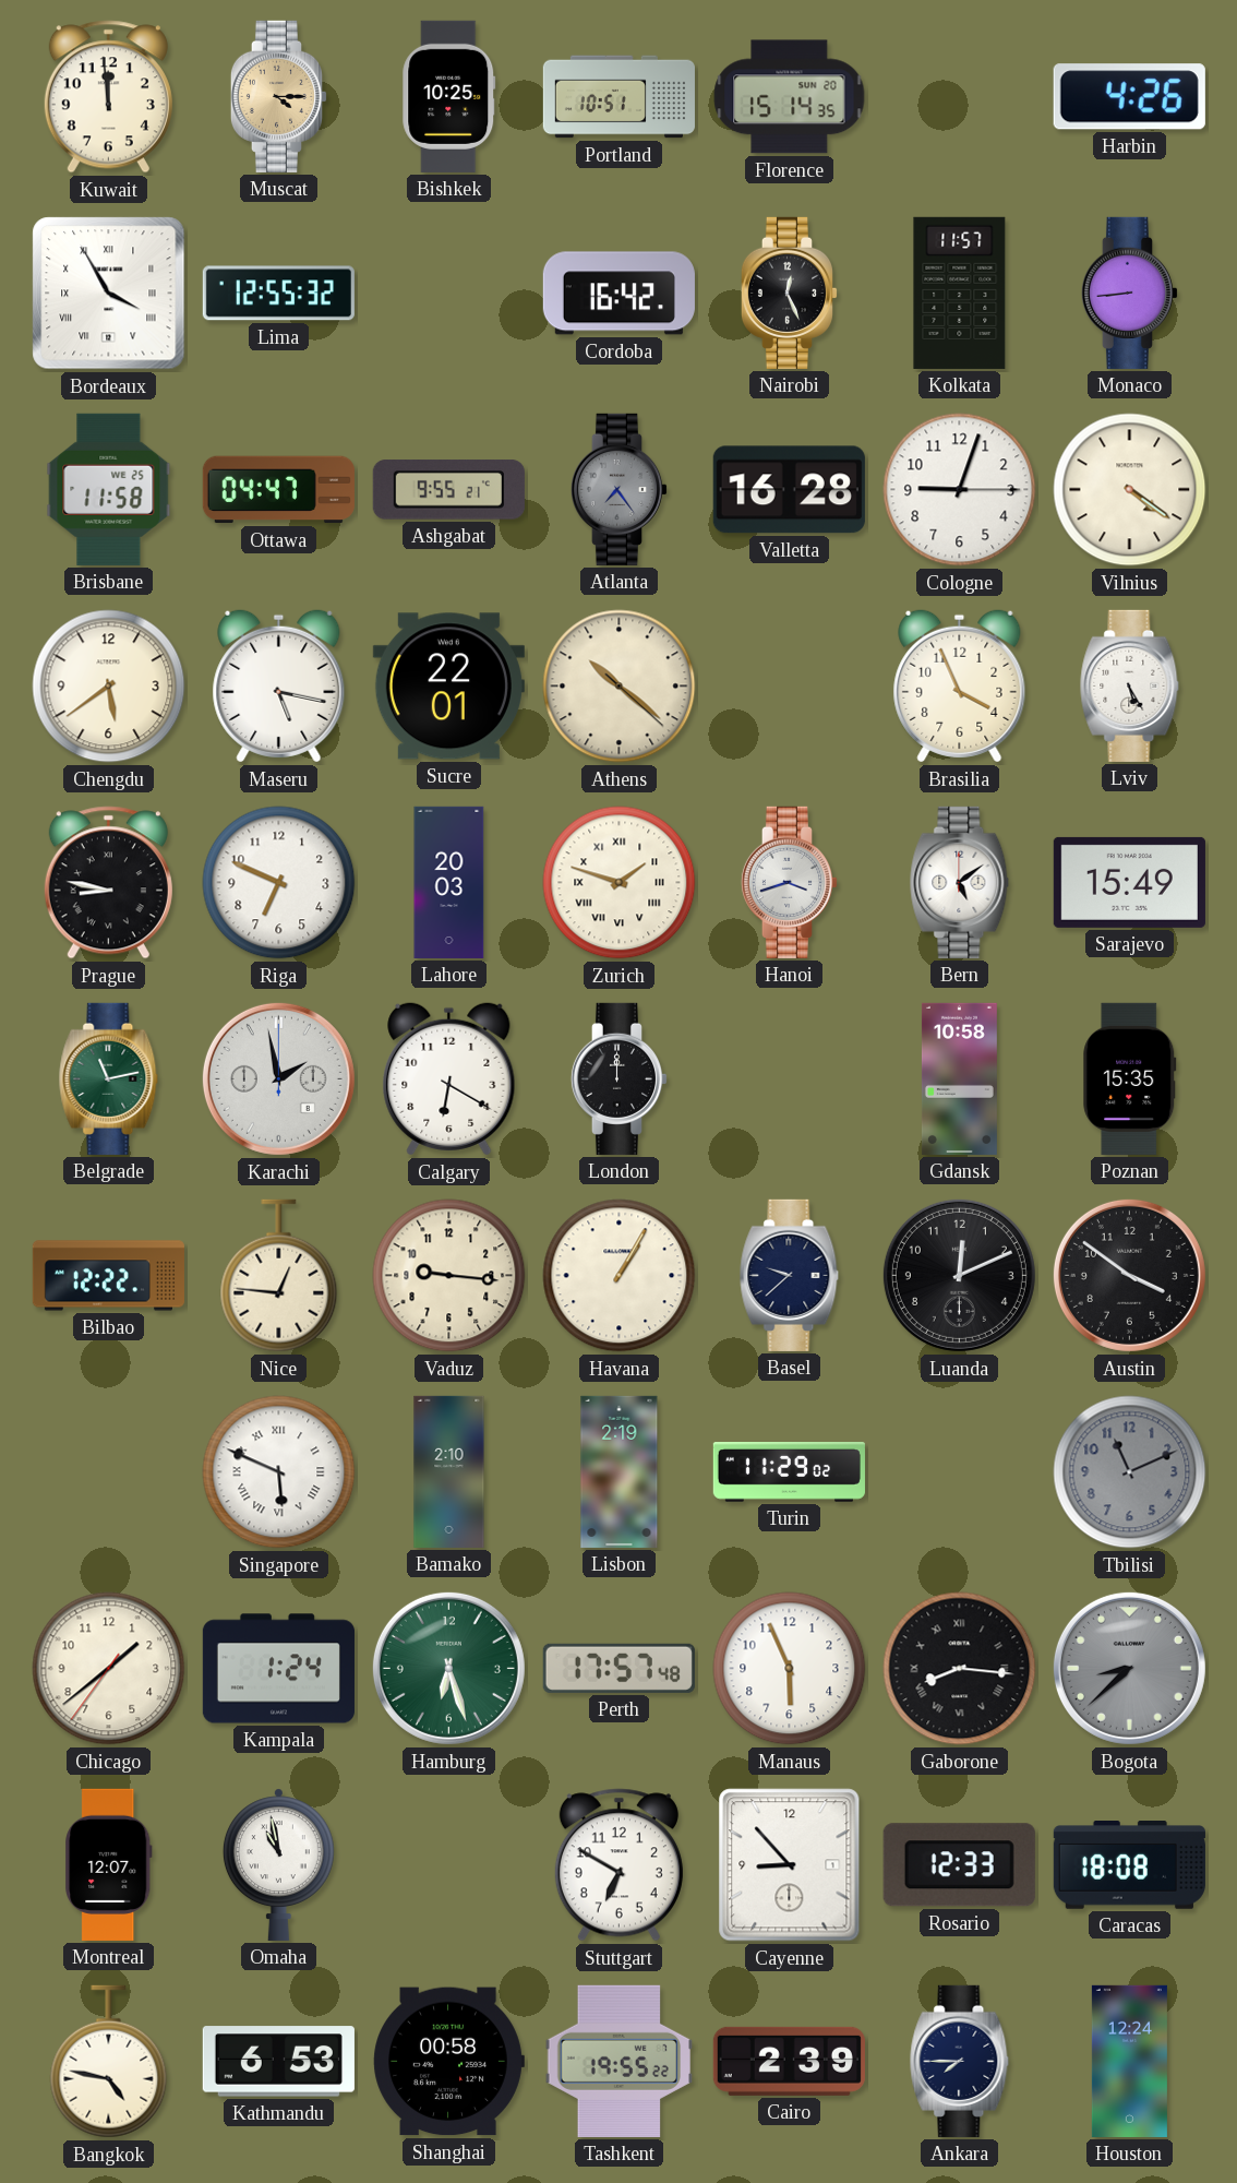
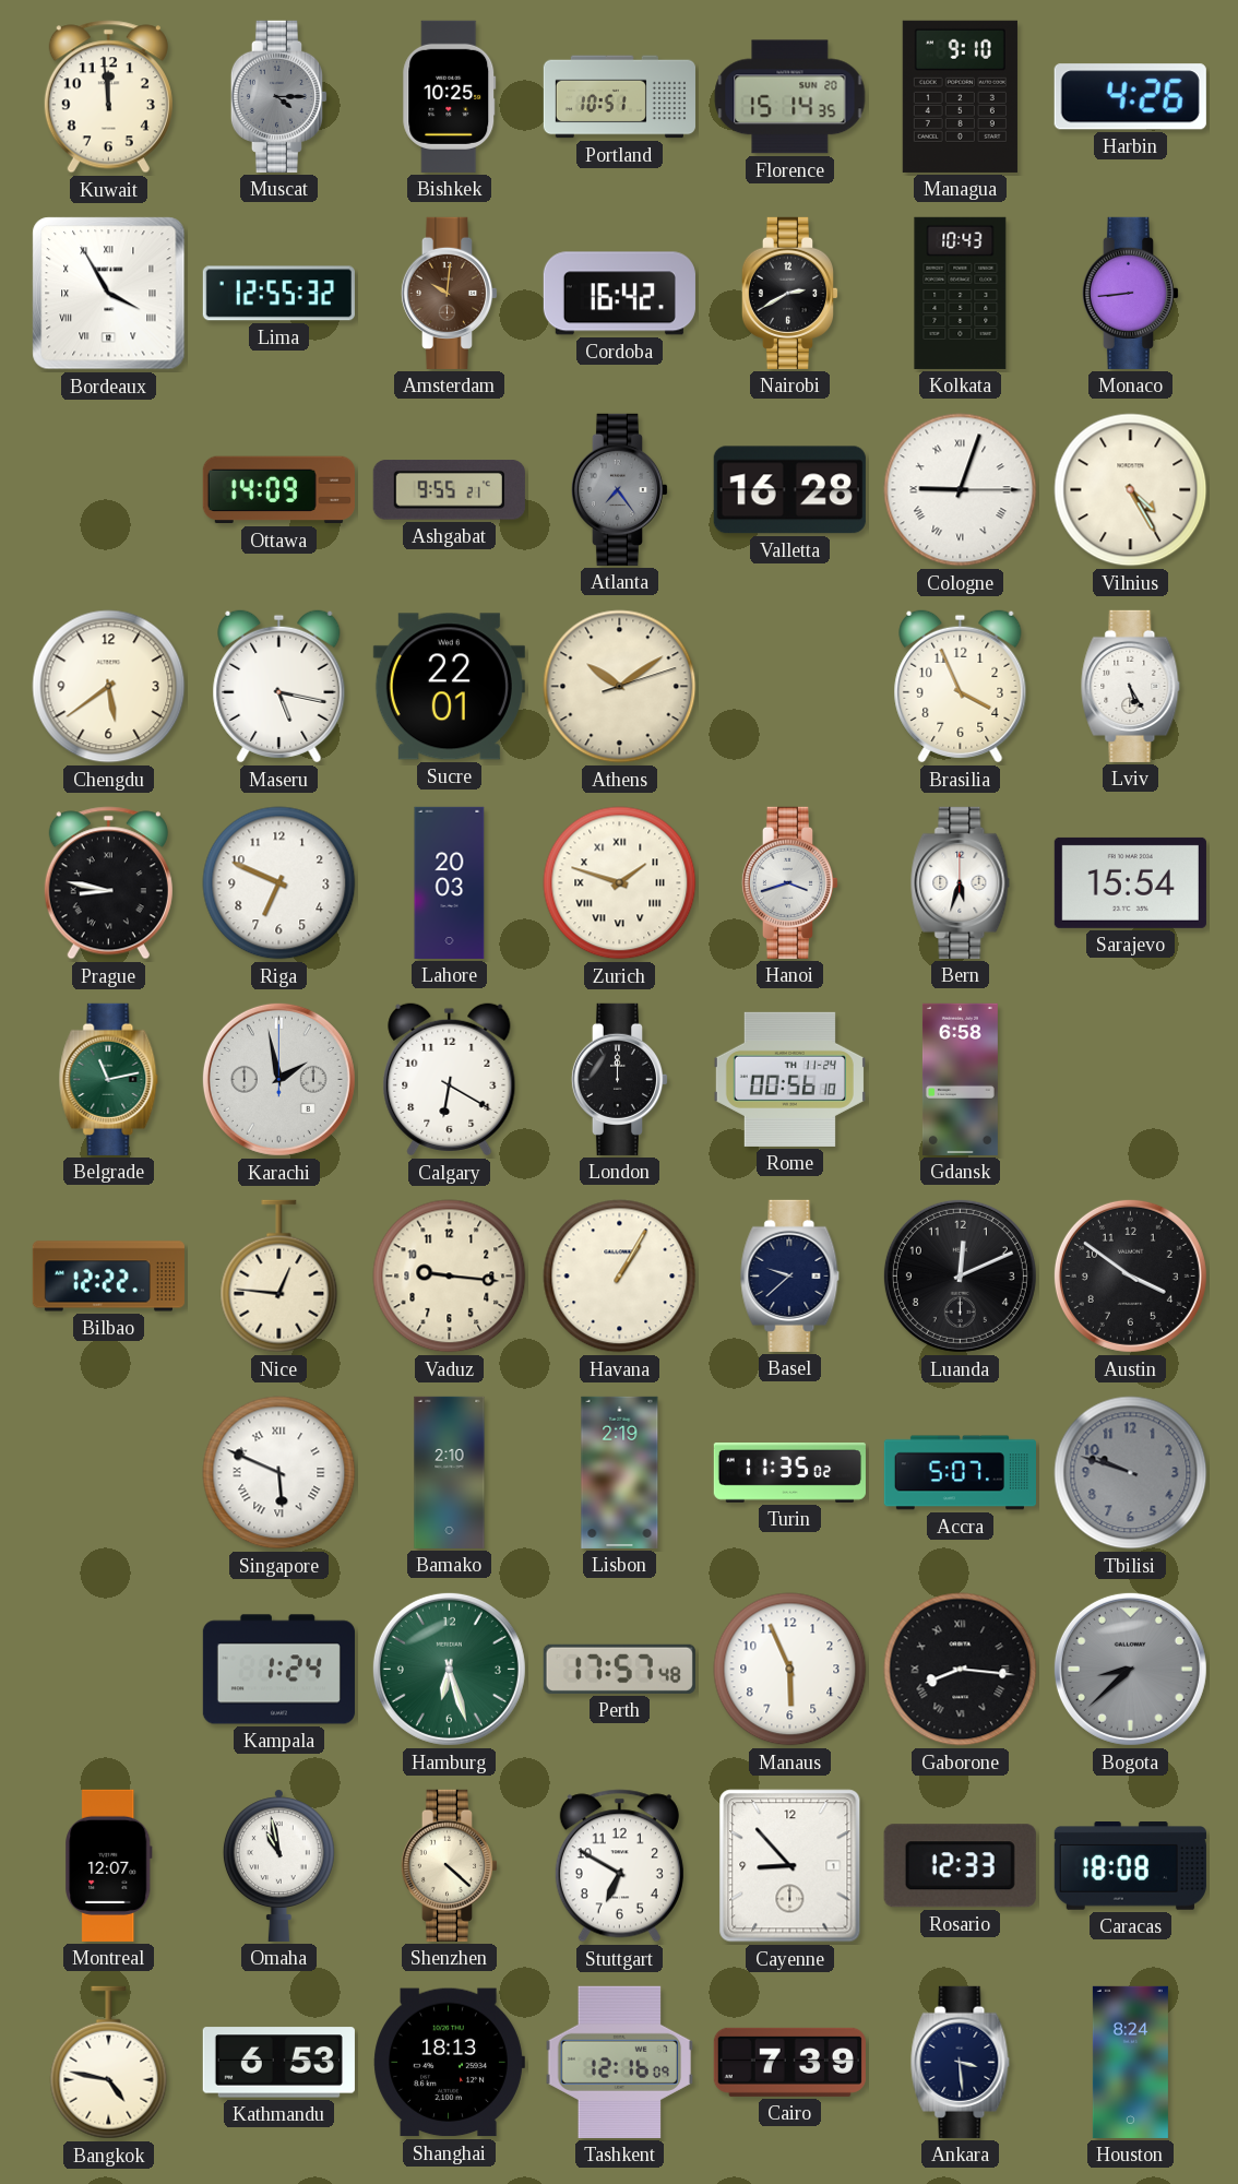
Muscat dial: champagne -> grey (279, 96)
Managua: none -> 9:10 (960, 96)
Amsterdam: none -> 10:01 (450, 293)
Nairobi: 12:26 -> 2:40 (790, 293)
Kolkata: 11:57 -> 10:43 (961, 293)
Brisbane: 11:58 -> none (109, 489)
Ottawa: 04:47 -> 14:09 (278, 490)
Cologne numerals: Arabic -> Roman (961, 490)
Vilnius: 4:21 -> 4:25 (1131, 490)
Athens: 10:21 -> 10:09 (620, 687)
Bern: 5:09 -> 5:33 (961, 882)
Sarajevo: 15:49 -> 15:54 (1130, 882)
Rome: none -> 00:56 (789, 1079)
Gdansk: 10:58 -> 6:58 (960, 1079)
Poznan: 15:35 -> none (1130, 1078)
Turin: 11:29 -> 11:35 (789, 1473)
Accra: none -> 5:07 (960, 1473)
Tbilisi: 11:11 -> 9:48 (1131, 1473)
Chicago: 1:38 -> none (109, 1669)
Shenzhen: none -> 4:22 (450, 1865)
Shanghai: 00:58 -> 18:13 (449, 2063)
Tashkent: 19:55 -> 12:16 (620, 2062)
Cairo: 2:39 -> 7:39 (789, 2062)
Ankara: 7:45 -> 3:29 (961, 2062)
Houston: 12:24 -> 8:24 (1130, 2062)
